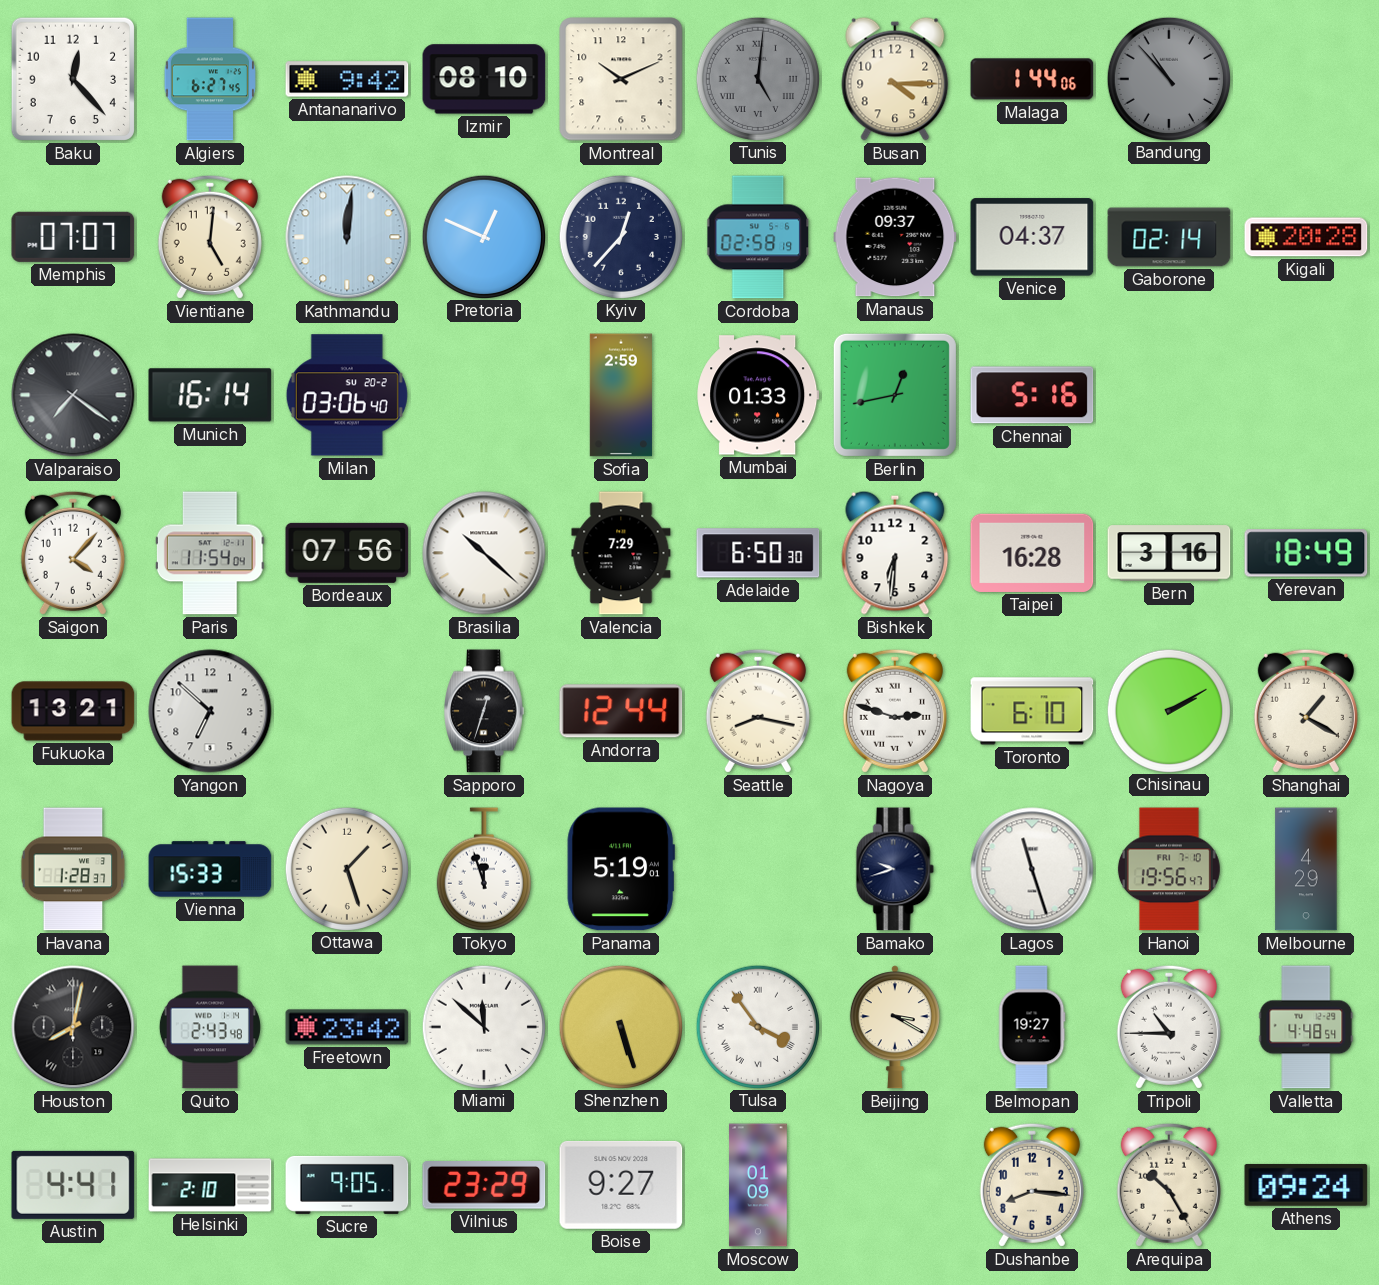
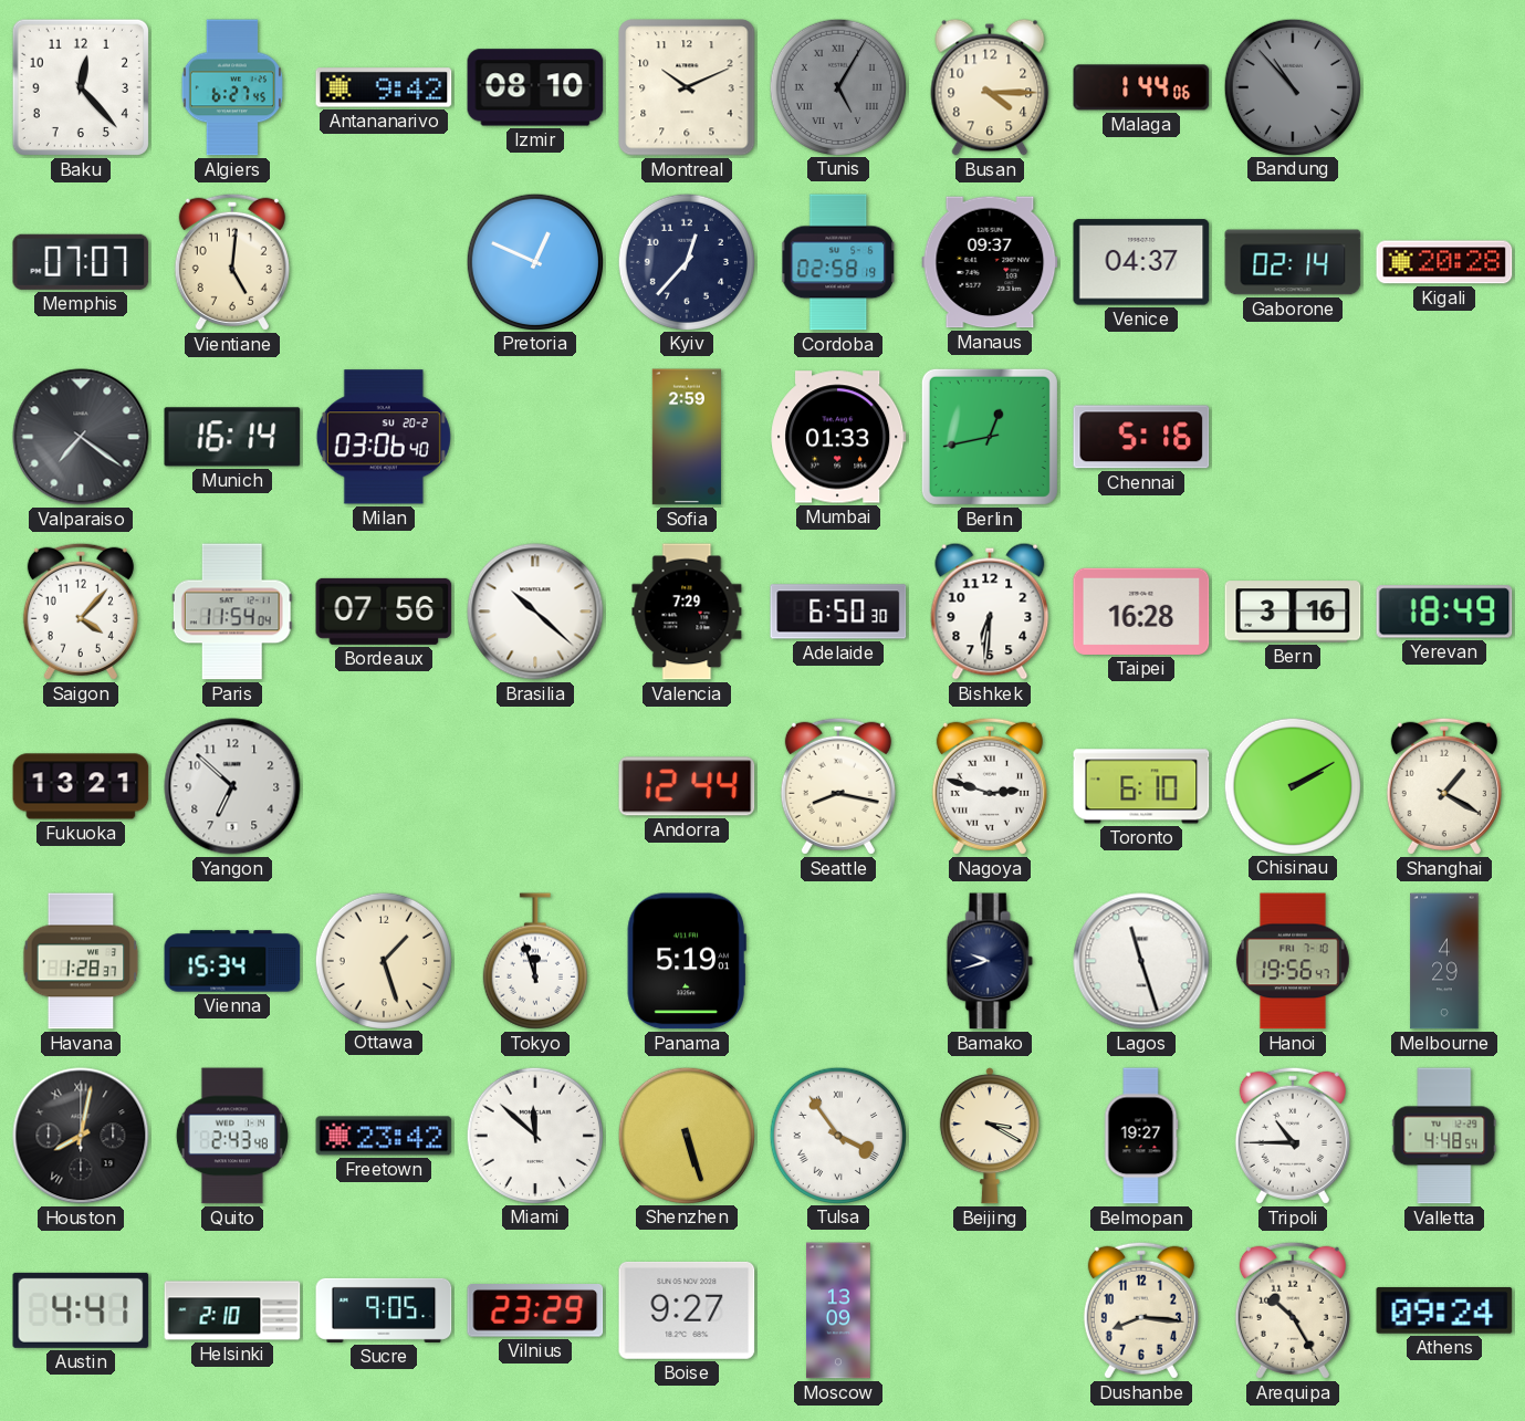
Tunis: 5:01 -> 5:05 (837, 86)
Kathmandu: 12:01 -> none (347, 237)
Sapporo: 12:33 -> none (484, 711)
Vienna: 15:33 -> 15:34 (232, 961)
Moscow: 01:09 -> 13:09 (839, 1310)
